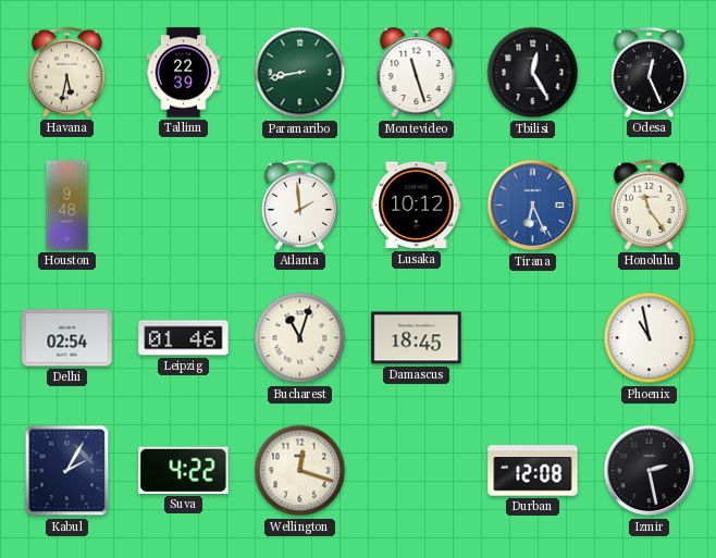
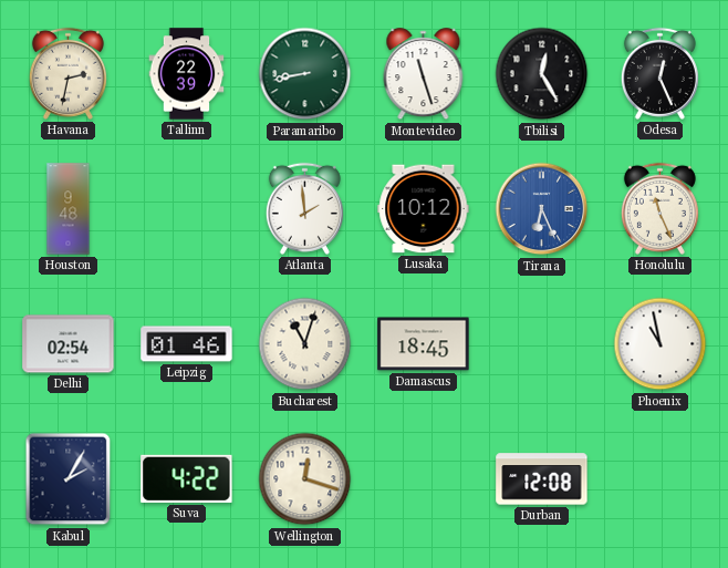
Havana: 5:32 -> 2:32 (67, 73)
Honolulu: 11:24 -> 11:26 (659, 208)
Izmir: 2:28 -> none (650, 471)
